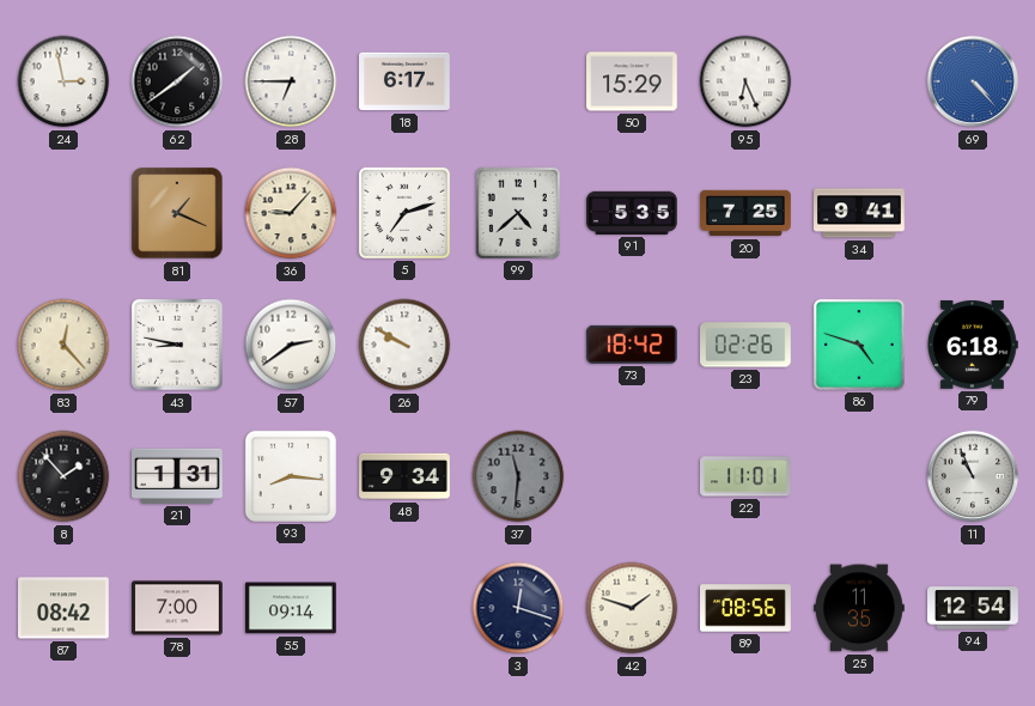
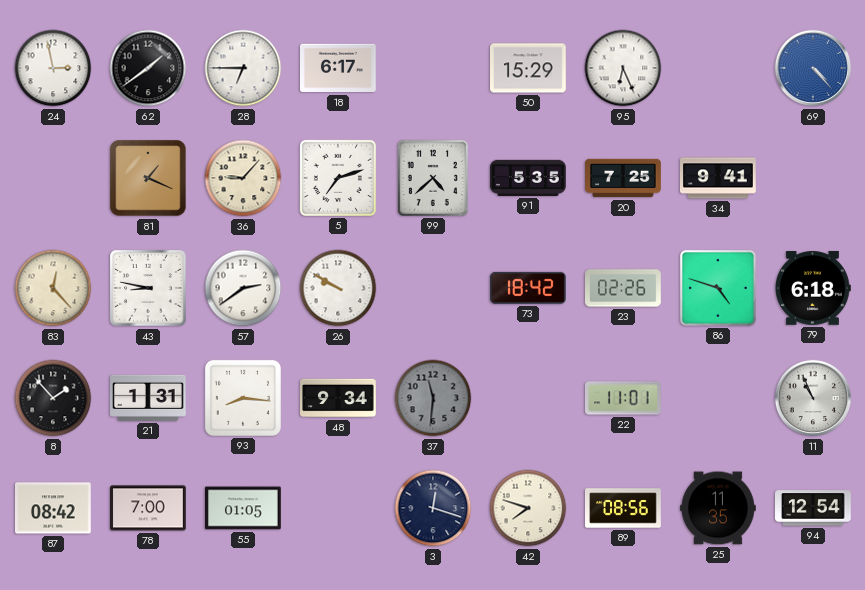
55: 09:14 -> 01:05 (244, 508)
42: 1:48 -> 7:48 (528, 508)
